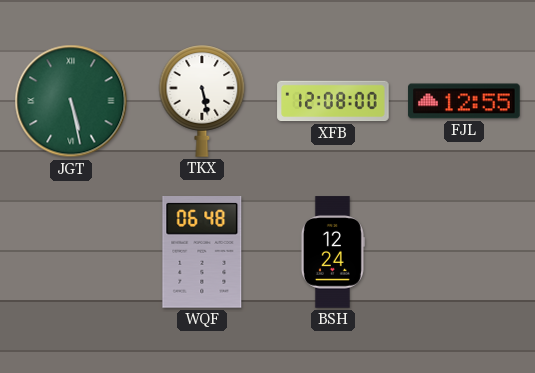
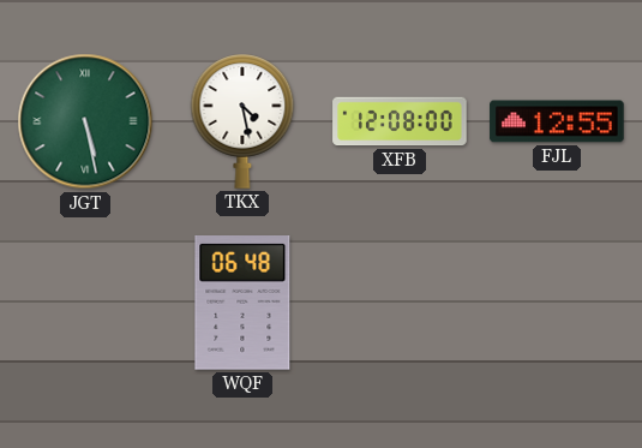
TKX: 5:28 -> 4:28 (242, 121)
BSH: 12:24 -> none (332, 252)
